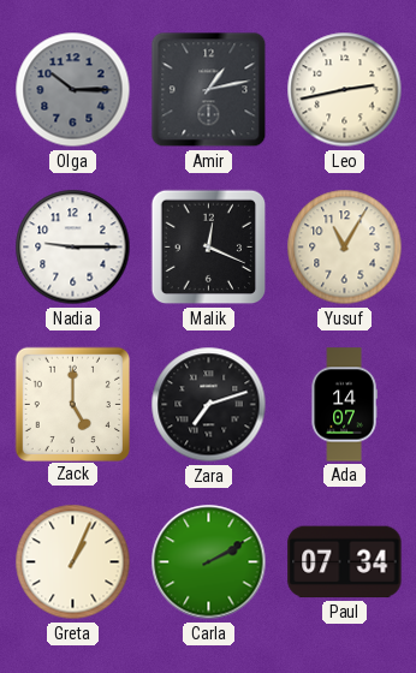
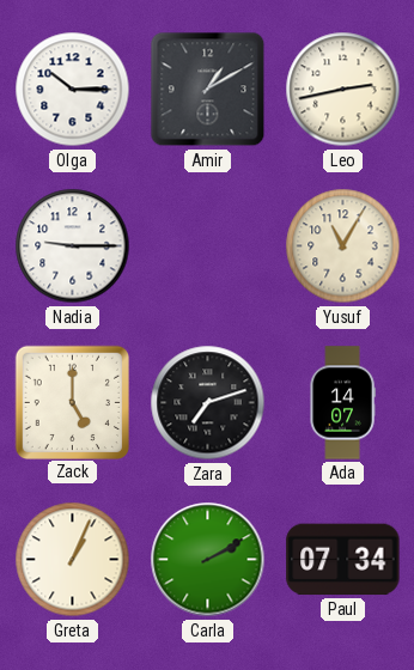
Olga dial: grey -> white (73, 90)
Amir: 1:13 -> 1:10 (208, 90)
Malik: 12:19 -> none (209, 248)
